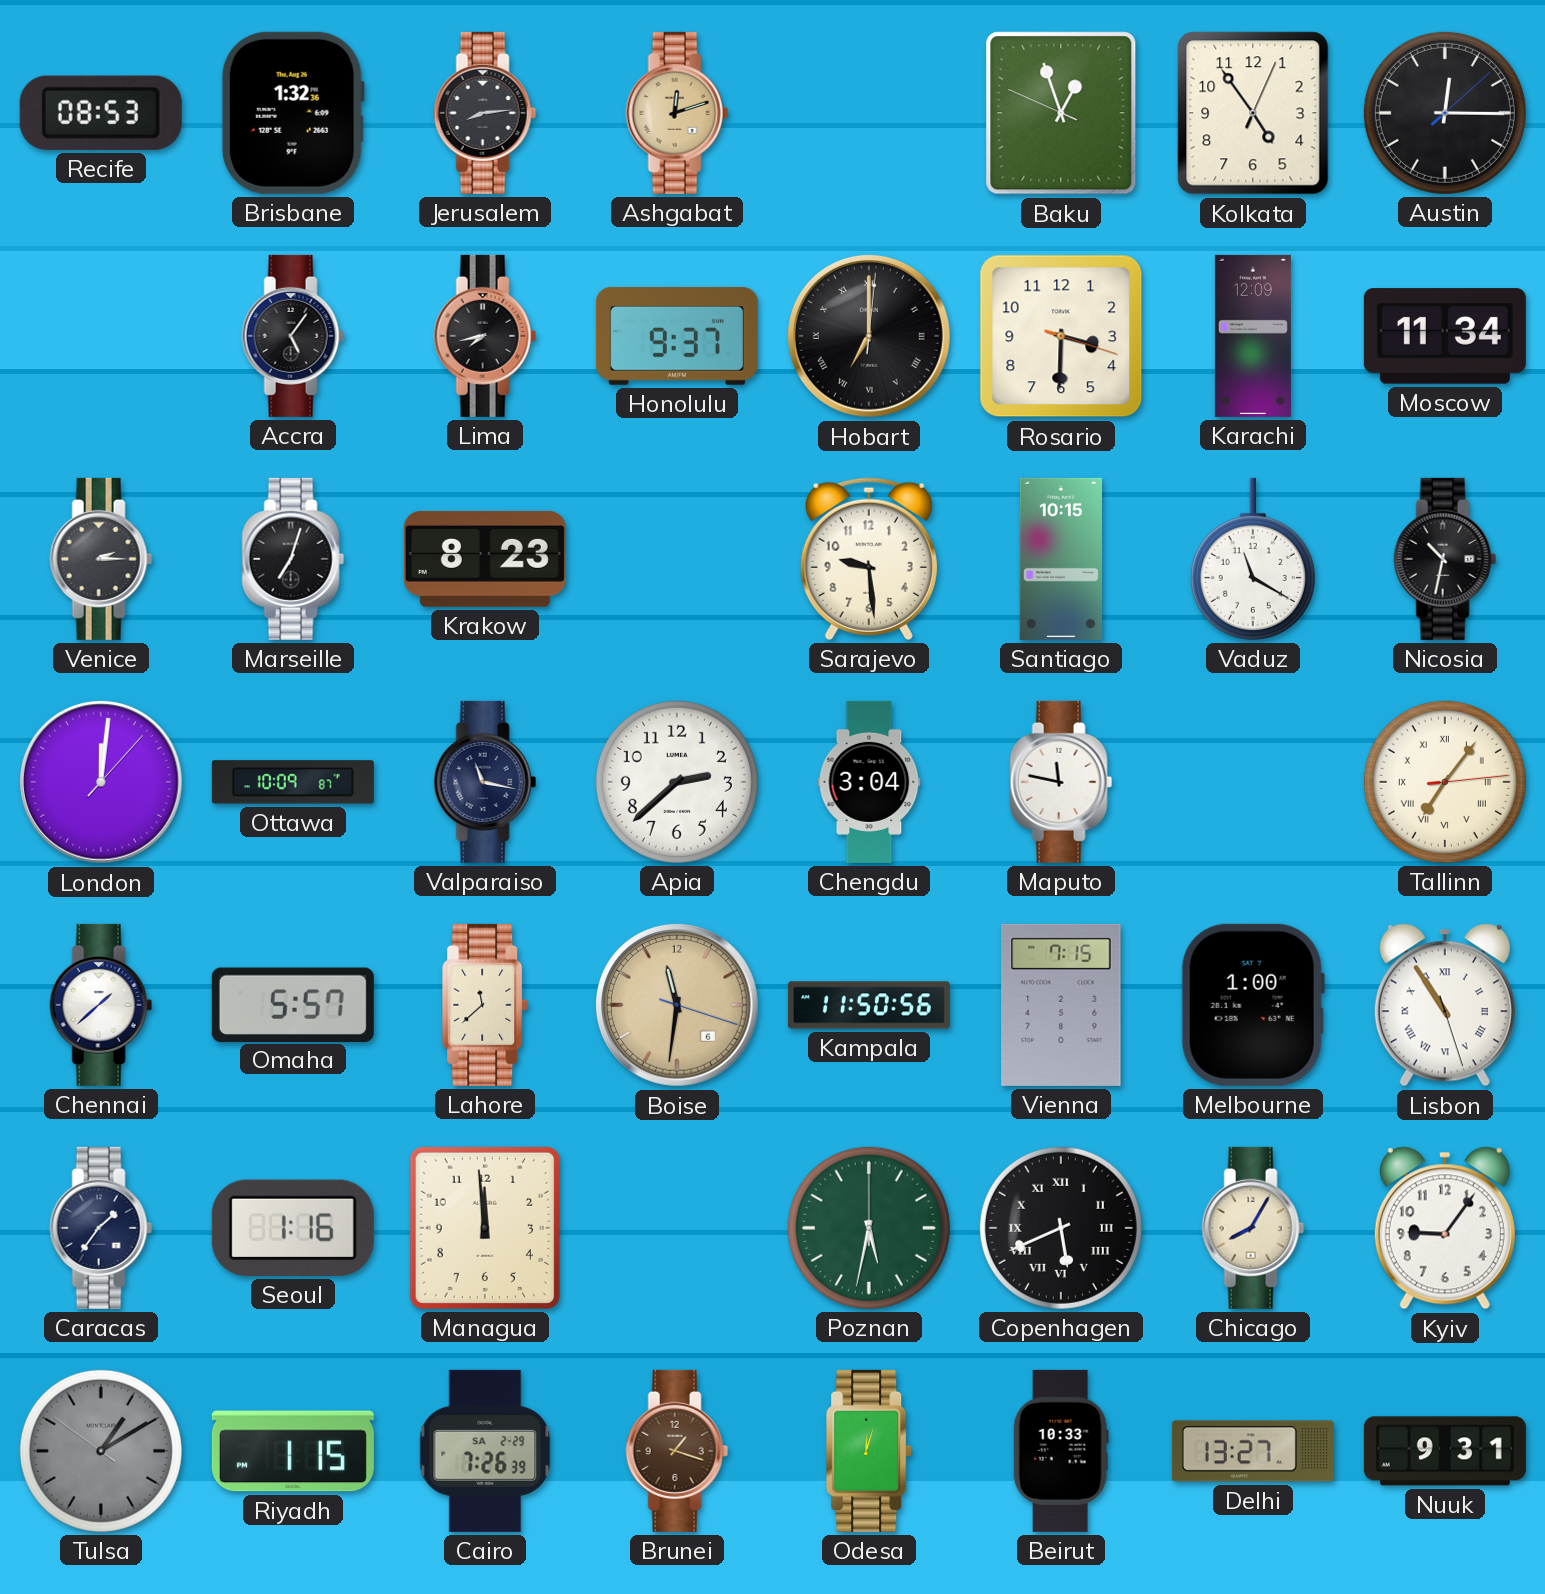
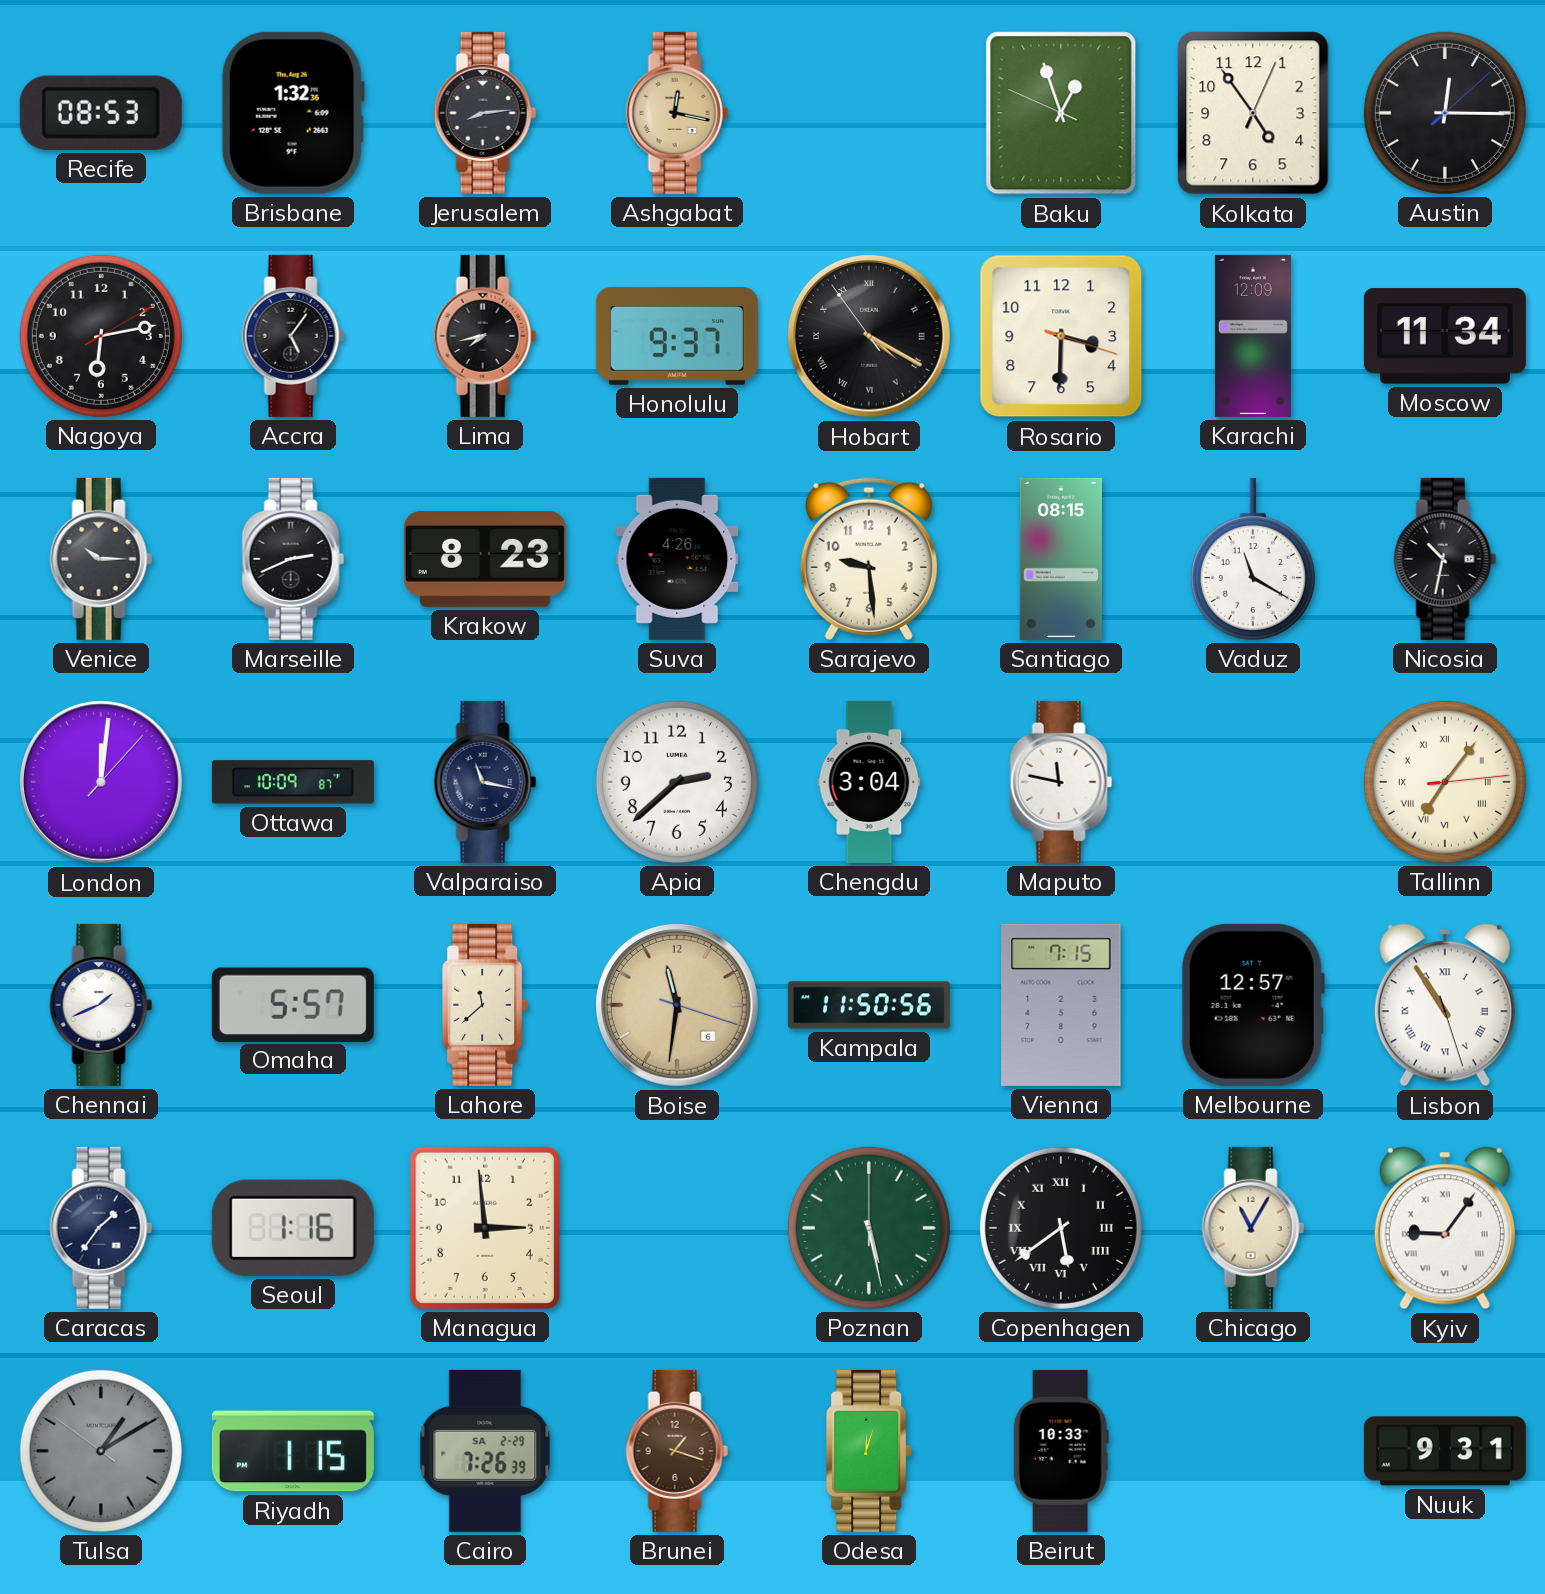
Ashgabat: 12:12 -> 12:17 (677, 113)
Nagoya: none -> 6:13 (101, 336)
Hobart: 7:00 -> 4:19 (869, 336)
Venice: 2:15 -> 10:15 (101, 559)
Marseille: 7:03 -> 2:41 (293, 559)
Suva: none -> 4:26 (677, 559)
Santiago: 10:15 -> 08:15 (1061, 559)
Chennai: 1:38 -> 1:41 (101, 1005)
Melbourne: 1:00 -> 12:57 (1253, 1005)
Managua: 11:59 -> 2:59 (485, 1228)
Poznan: 5:32 -> 5:28 (869, 1228)
Copenhagen: 5:41 -> 5:39 (1061, 1228)
Chicago: 8:05 -> 11:05 (1253, 1228)
Kyiv numerals: Arabic -> Roman (1445, 1228)
Delhi: 13:27 -> none (1253, 1451)
